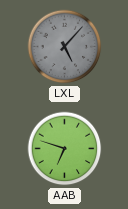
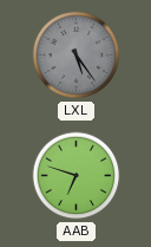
LXL: 5:07 -> 5:24 (77, 56)
